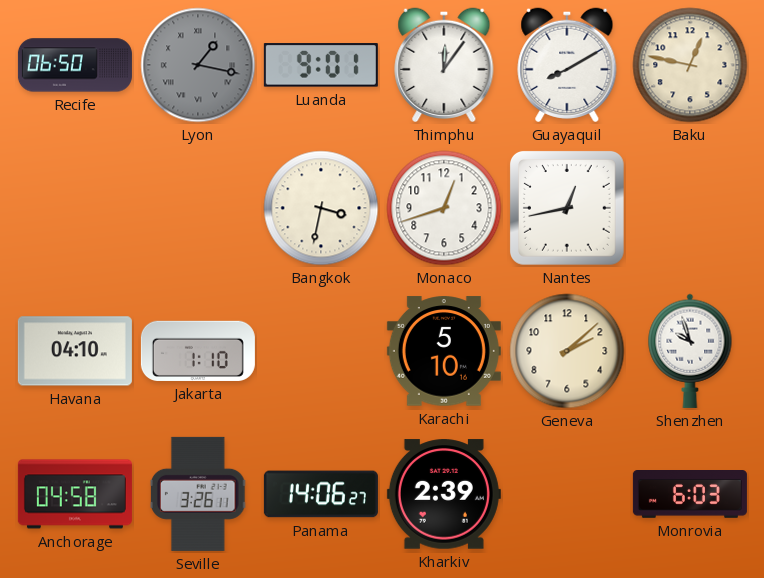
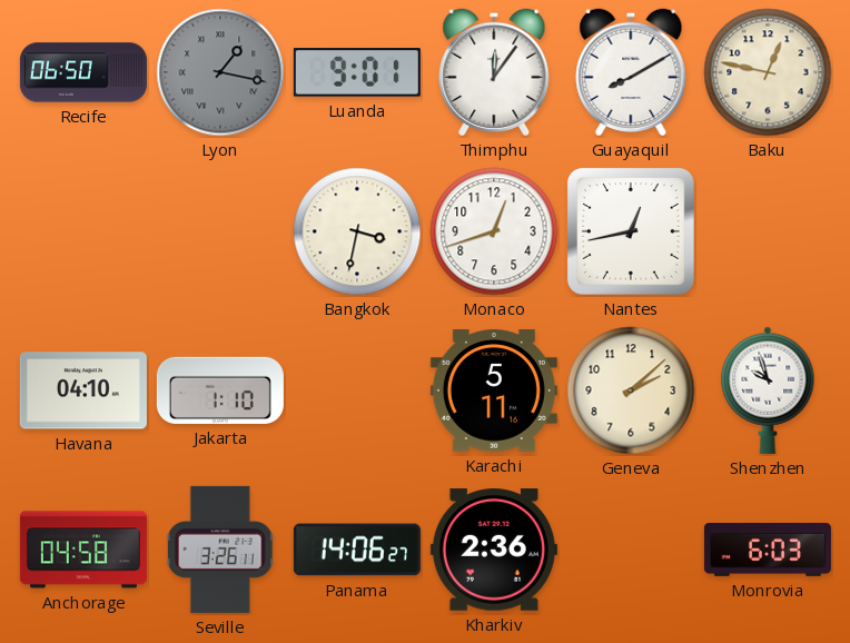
Karachi: 5:10 -> 5:11 (494, 390)
Kharkiv: 2:39 -> 2:36 (494, 550)
